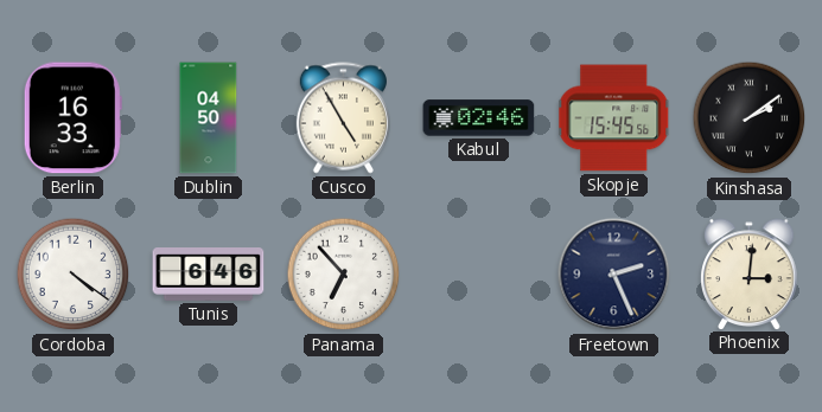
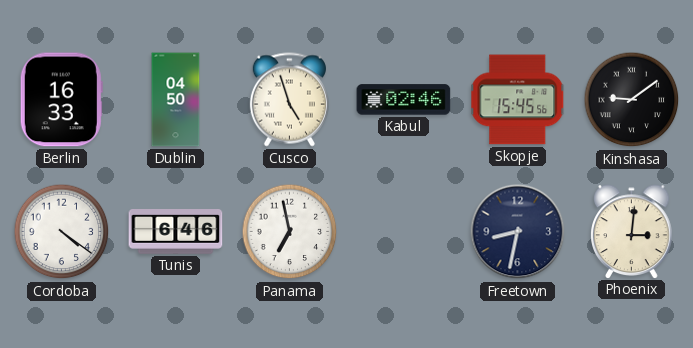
Cusco: 4:55 -> 4:57 (289, 100)
Kinshasa: 2:09 -> 9:09 (632, 100)
Panama: 6:53 -> 6:58 (290, 232)
Freetown: 2:26 -> 8:32 (518, 232)
